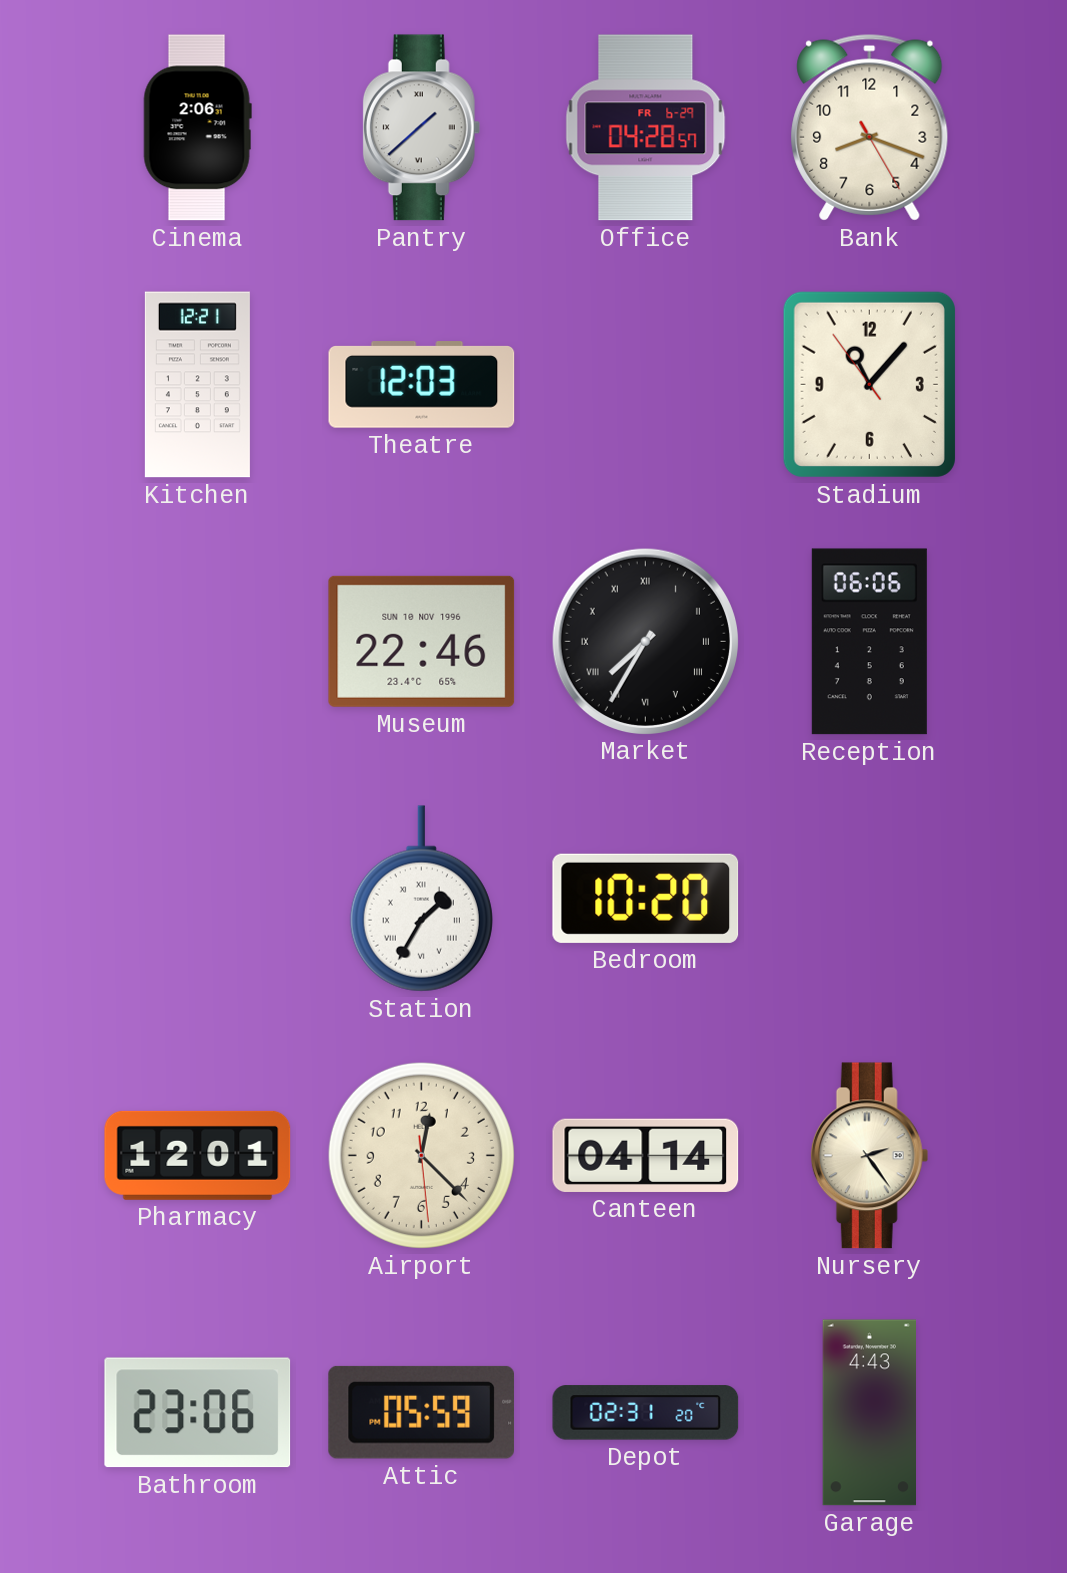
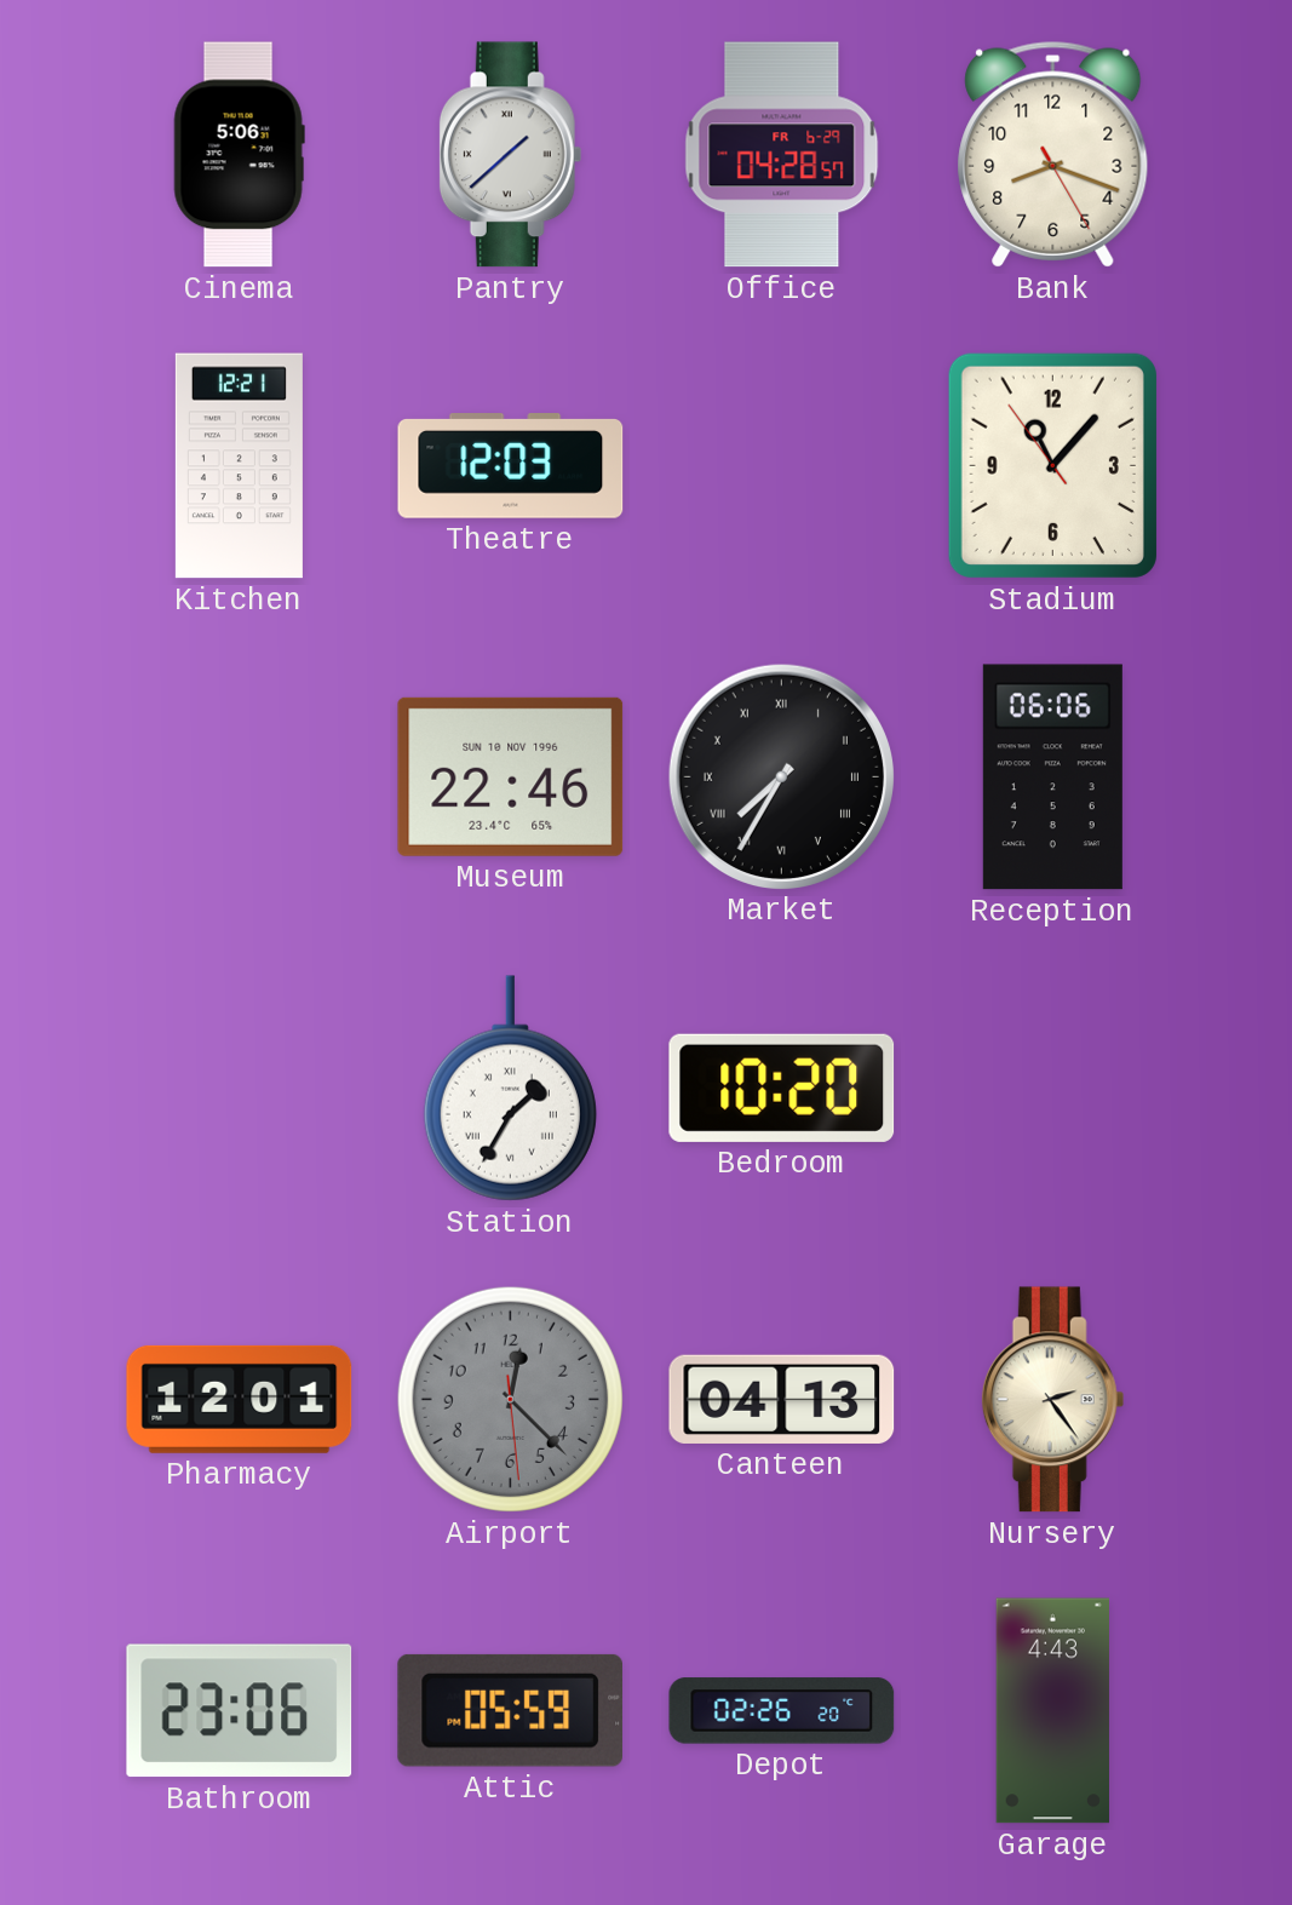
Cinema: 2:06 -> 5:06 (239, 155)
Airport dial: cream -> grey (510, 1399)
Canteen: 04:14 -> 04:13 (782, 1399)
Depot: 02:31 -> 02:26 (782, 1711)
